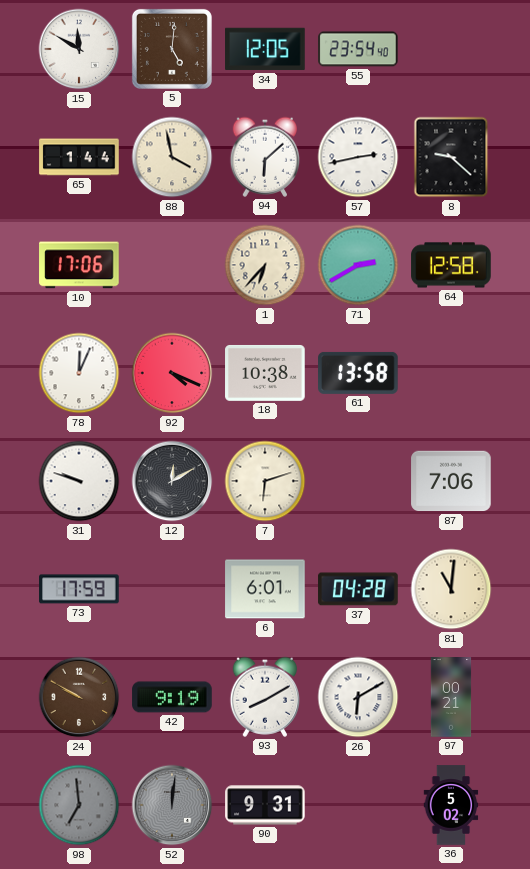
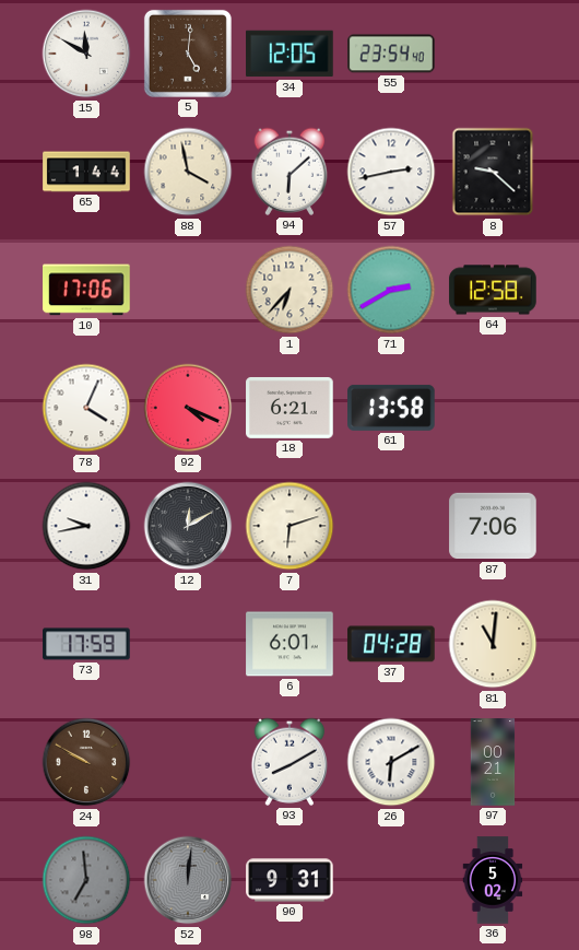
78: 12:04 -> 4:04 (86, 408)
18: 10:38 -> 6:21 (289, 408)
31: 9:48 -> 9:43 (86, 526)
42: 9:19 -> none (172, 697)
